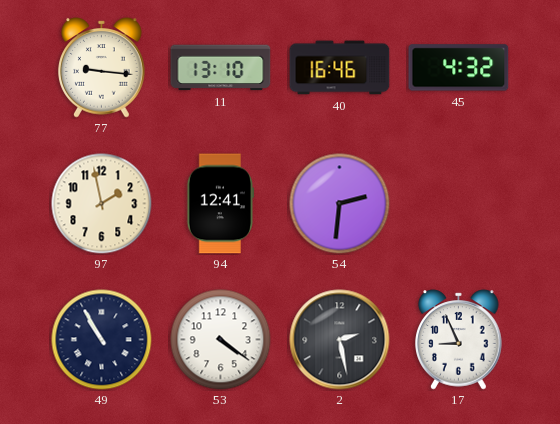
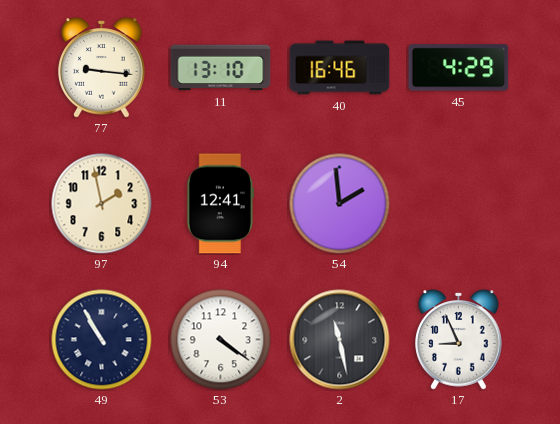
45: 4:32 -> 4:29 (459, 68)
54: 2:31 -> 1:59 (340, 204)
2: 2:28 -> 11:28 (340, 340)
